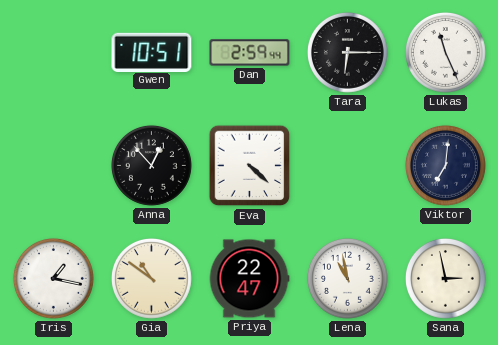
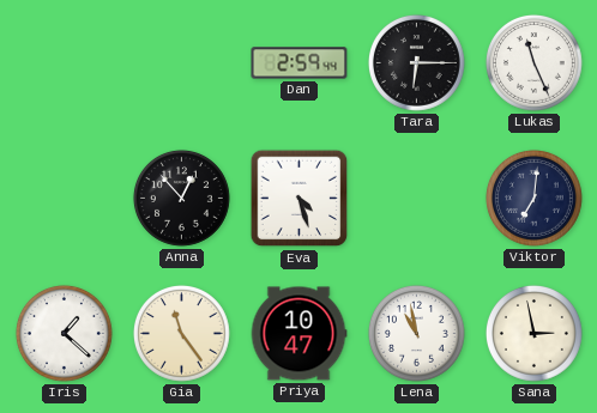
Gwen: 10:51 -> none (152, 52)
Eva: 4:22 -> 4:27 (300, 199)
Iris: 1:17 -> 1:22 (64, 333)
Gia: 10:51 -> 11:24 (181, 333)
Priya: 22:47 -> 10:47 (298, 334)
